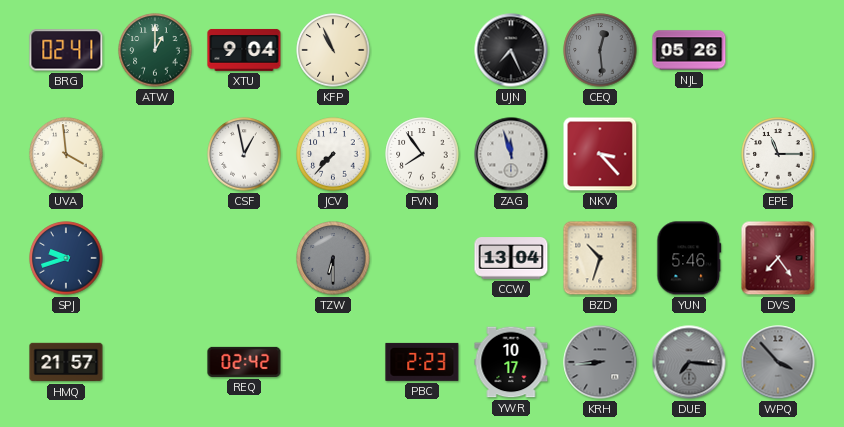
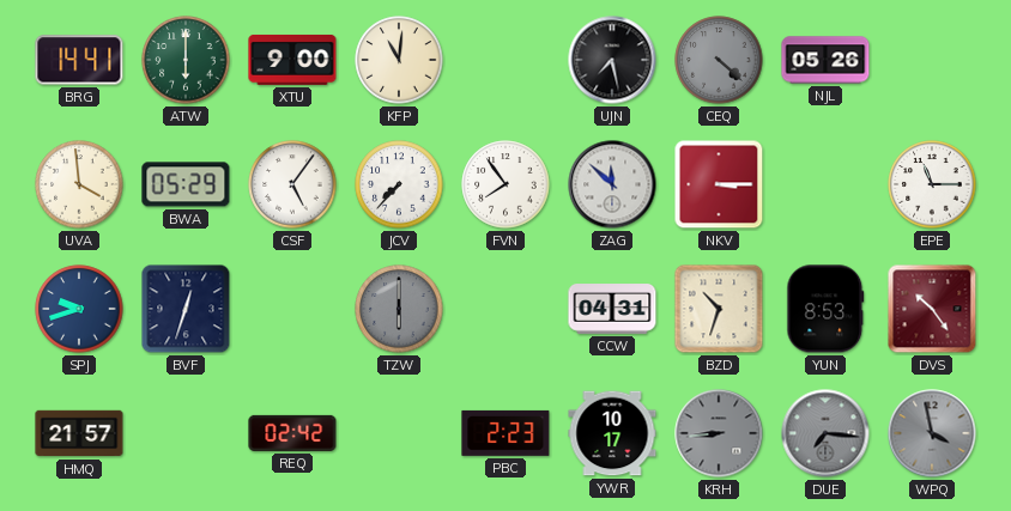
BRG: 02:41 -> 14:41 (79, 60)
ATW: 1:00 -> 6:00 (186, 60)
XTU: 9:04 -> 9:00 (292, 60)
KFP: 10:56 -> 11:01 (399, 60)
UJN: 7:26 -> 7:28 (612, 60)
CEQ: 12:29 -> 4:22 (719, 60)
BWA: none -> 05:29 (186, 184)
CSF: 12:58 -> 5:06 (292, 184)
ZAG: 11:57 -> 11:52 (612, 184)
NKV: 3:23 -> 3:15 (719, 184)
BVF: none -> 12:33 (186, 309)
TZW: 6:30 -> 6:00 (399, 309)
CCW: 13:04 -> 04:31 (612, 309)
YUN: 5:46 -> 8:53 (825, 309)
DVS: 7:24 -> 10:24 (932, 309)
WPQ: 3:53 -> 3:58 (932, 433)
